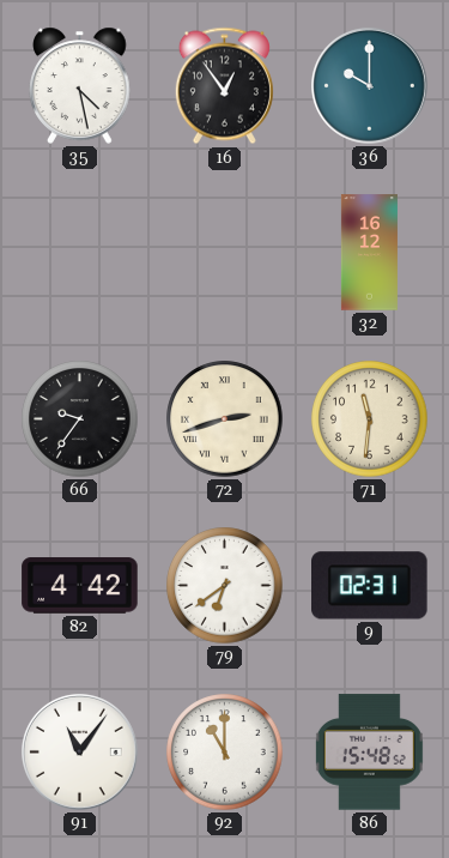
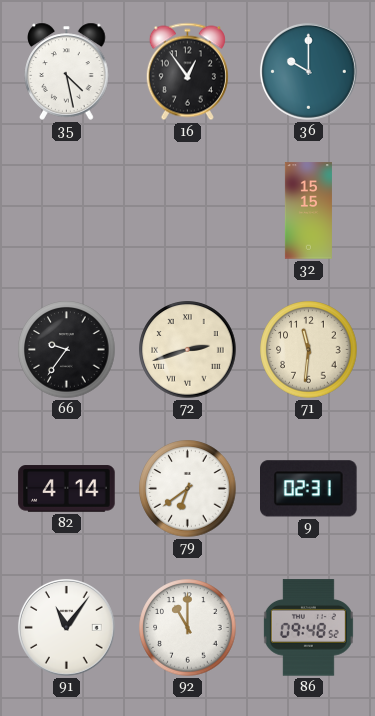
32: 16:12 -> 15:15 (308, 211)
82: 4:42 -> 4:14 (67, 489)
86: 15:48 -> 09:48 (308, 628)
